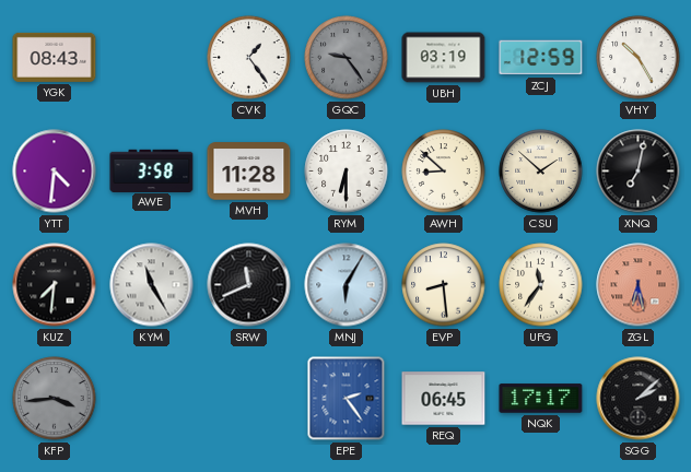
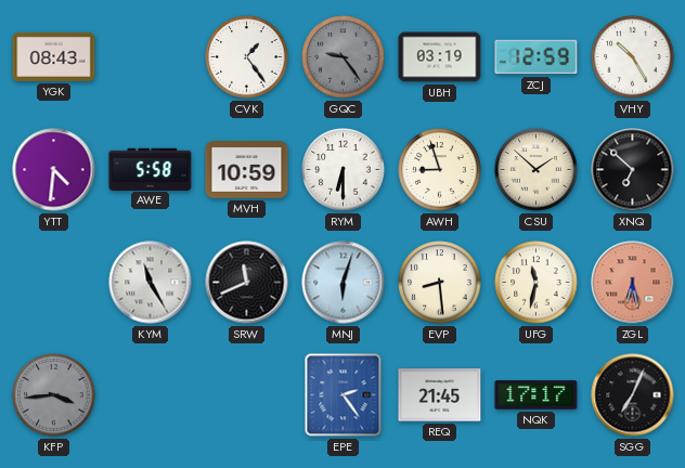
AWE: 3:58 -> 5:58 (151, 169)
MVH: 11:28 -> 10:59 (247, 170)
AWH: 8:52 -> 8:57 (440, 170)
XNQ: 7:02 -> 6:52 (633, 170)
KUZ: 7:31 -> none (55, 285)
MNJ: 6:05 -> 6:03 (344, 283)
UFG: 11:36 -> 11:32 (537, 283)
REQ: 06:45 -> 21:45 (440, 395)
SGG: 2:08 -> 7:04 (633, 395)
